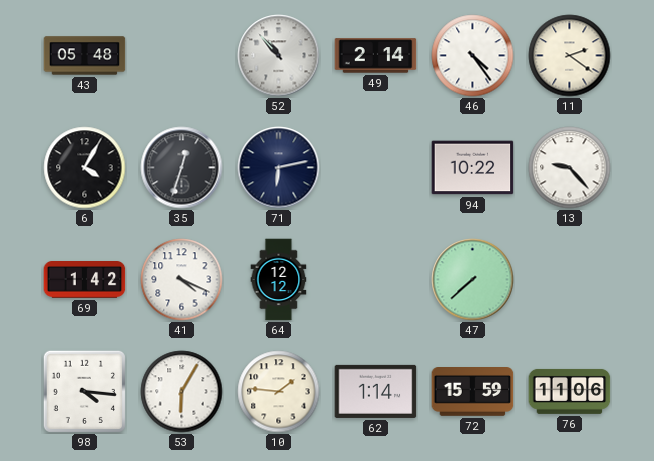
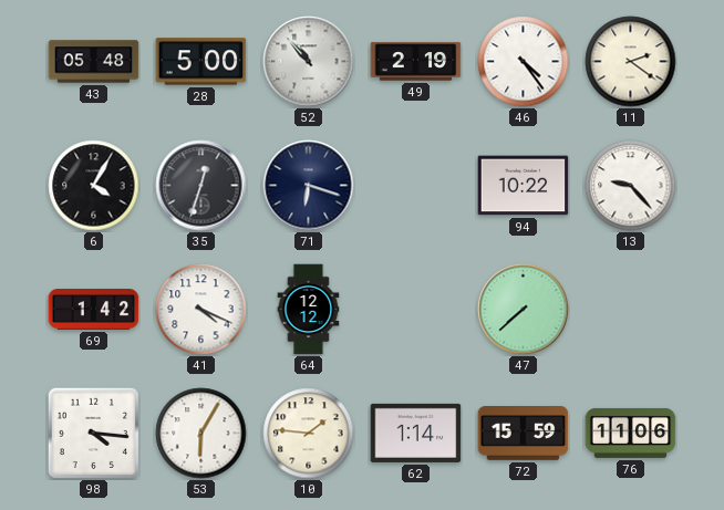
28: none -> 5:00 (201, 62)
49: 2:14 -> 2:19 (416, 62)
71: 6:13 -> 6:18 (309, 186)
